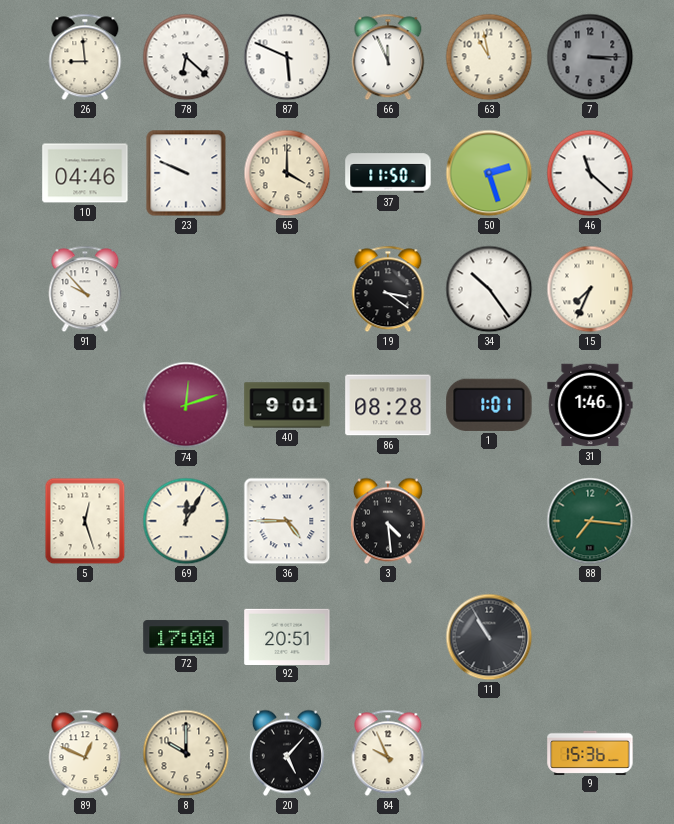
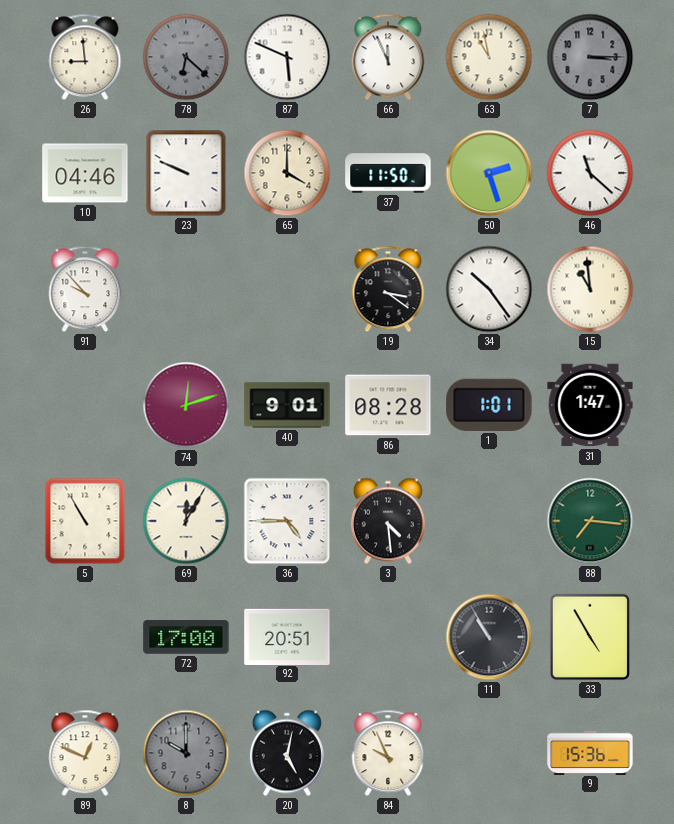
78 dial: white -> grey (186, 57)
15: 7:34 -> 10:59 (590, 289)
31: 1:46 -> 1:47 (590, 405)
5: 12:27 -> 10:55 (85, 521)
33: none -> 4:55 (589, 637)
8 dial: cream -> grey (186, 753)
20: 5:07 -> 5:02 (287, 753)
